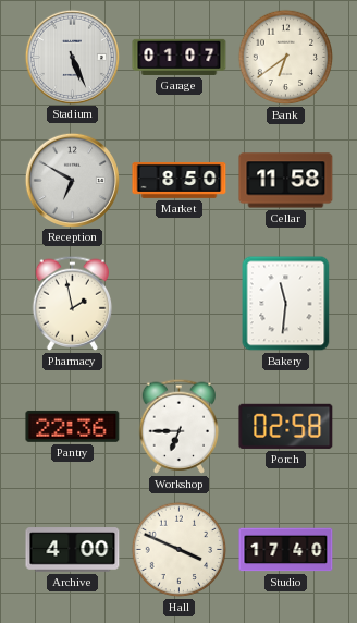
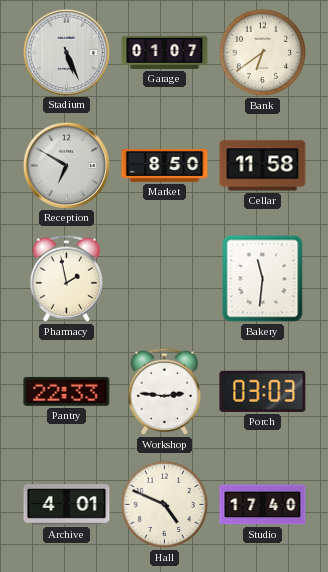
Pantry: 22:36 -> 22:33 (67, 391)
Workshop: 6:45 -> 2:46 (165, 391)
Porch: 02:58 -> 03:03 (263, 391)
Archive: 4:00 -> 4:01 (67, 505)
Hall: 3:49 -> 4:49 (165, 505)
